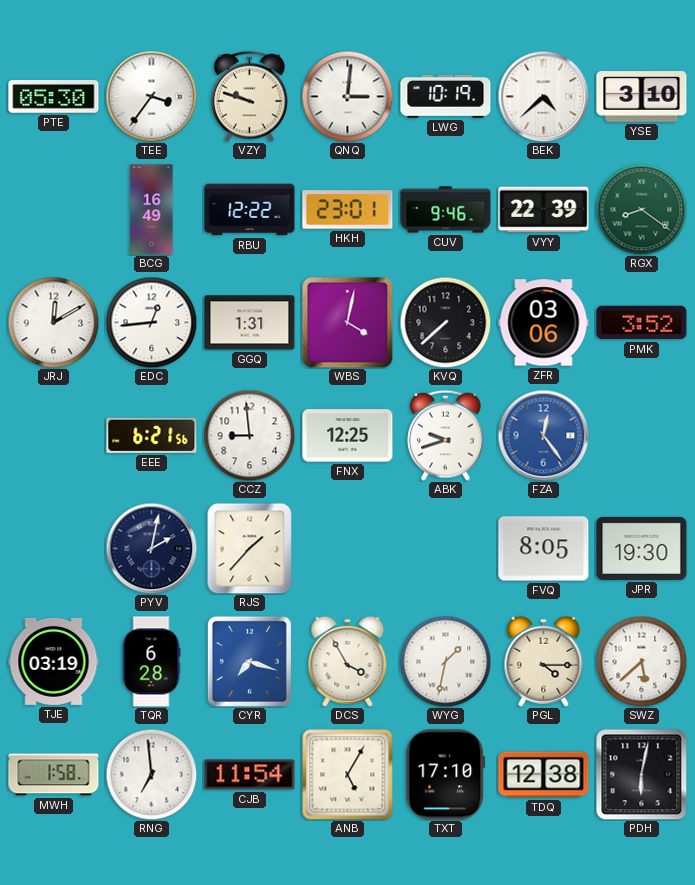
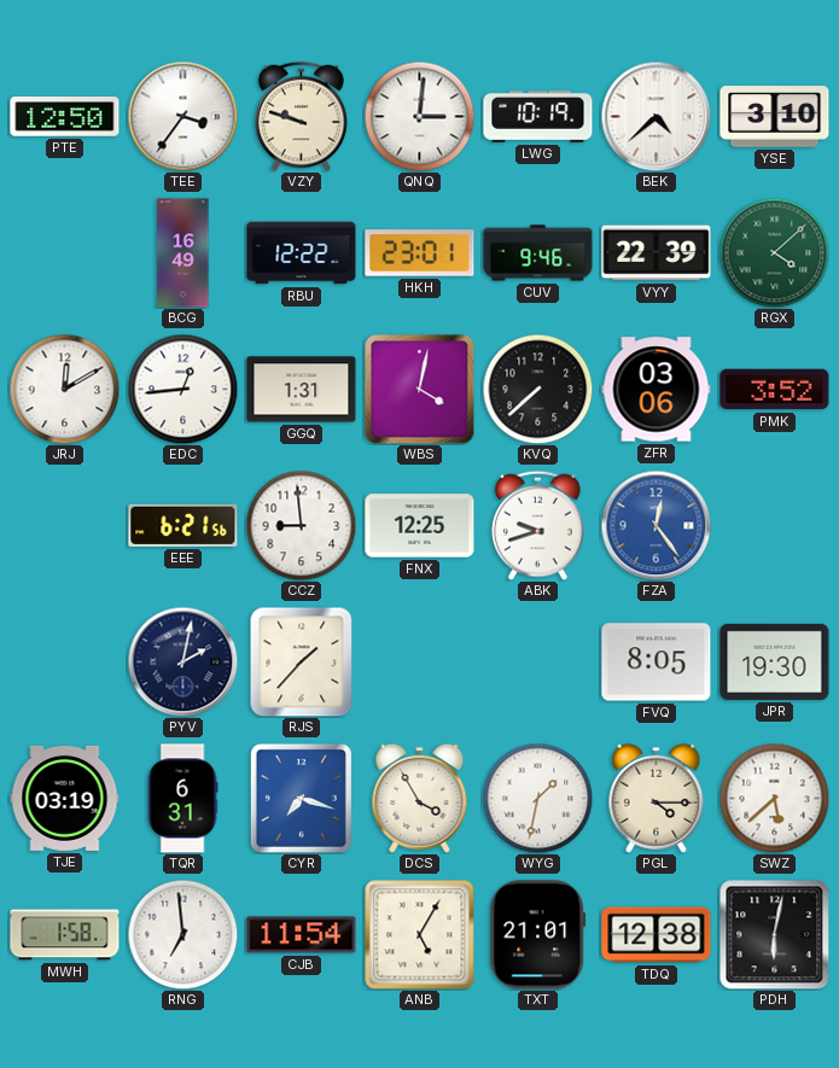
PTE: 05:30 -> 12:50 (65, 117)
RGX: 8:21 -> 4:08 (774, 252)
TQR: 6:28 -> 6:31 (182, 799)
TXT: 17:10 -> 21:01 (538, 935)
